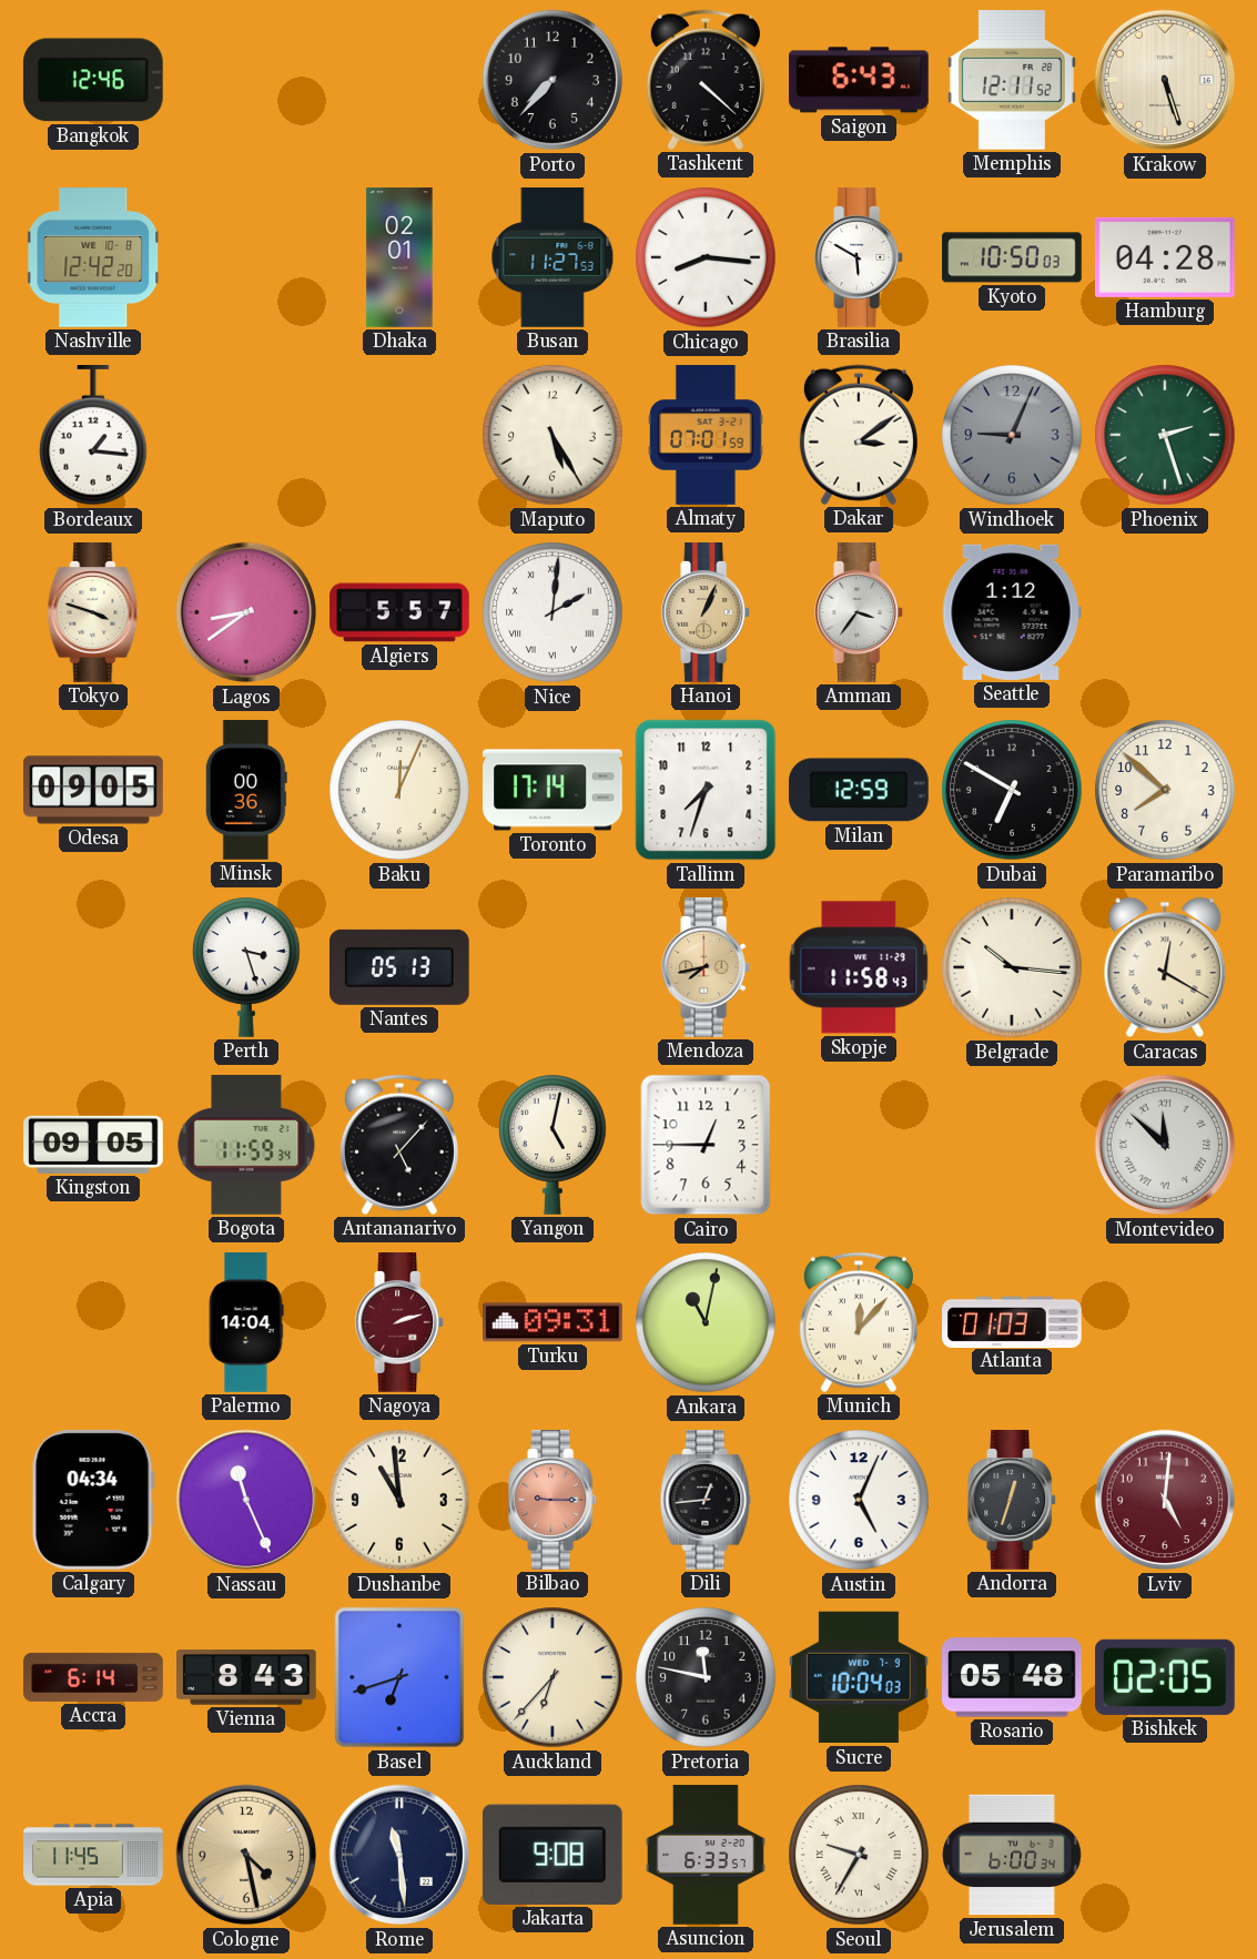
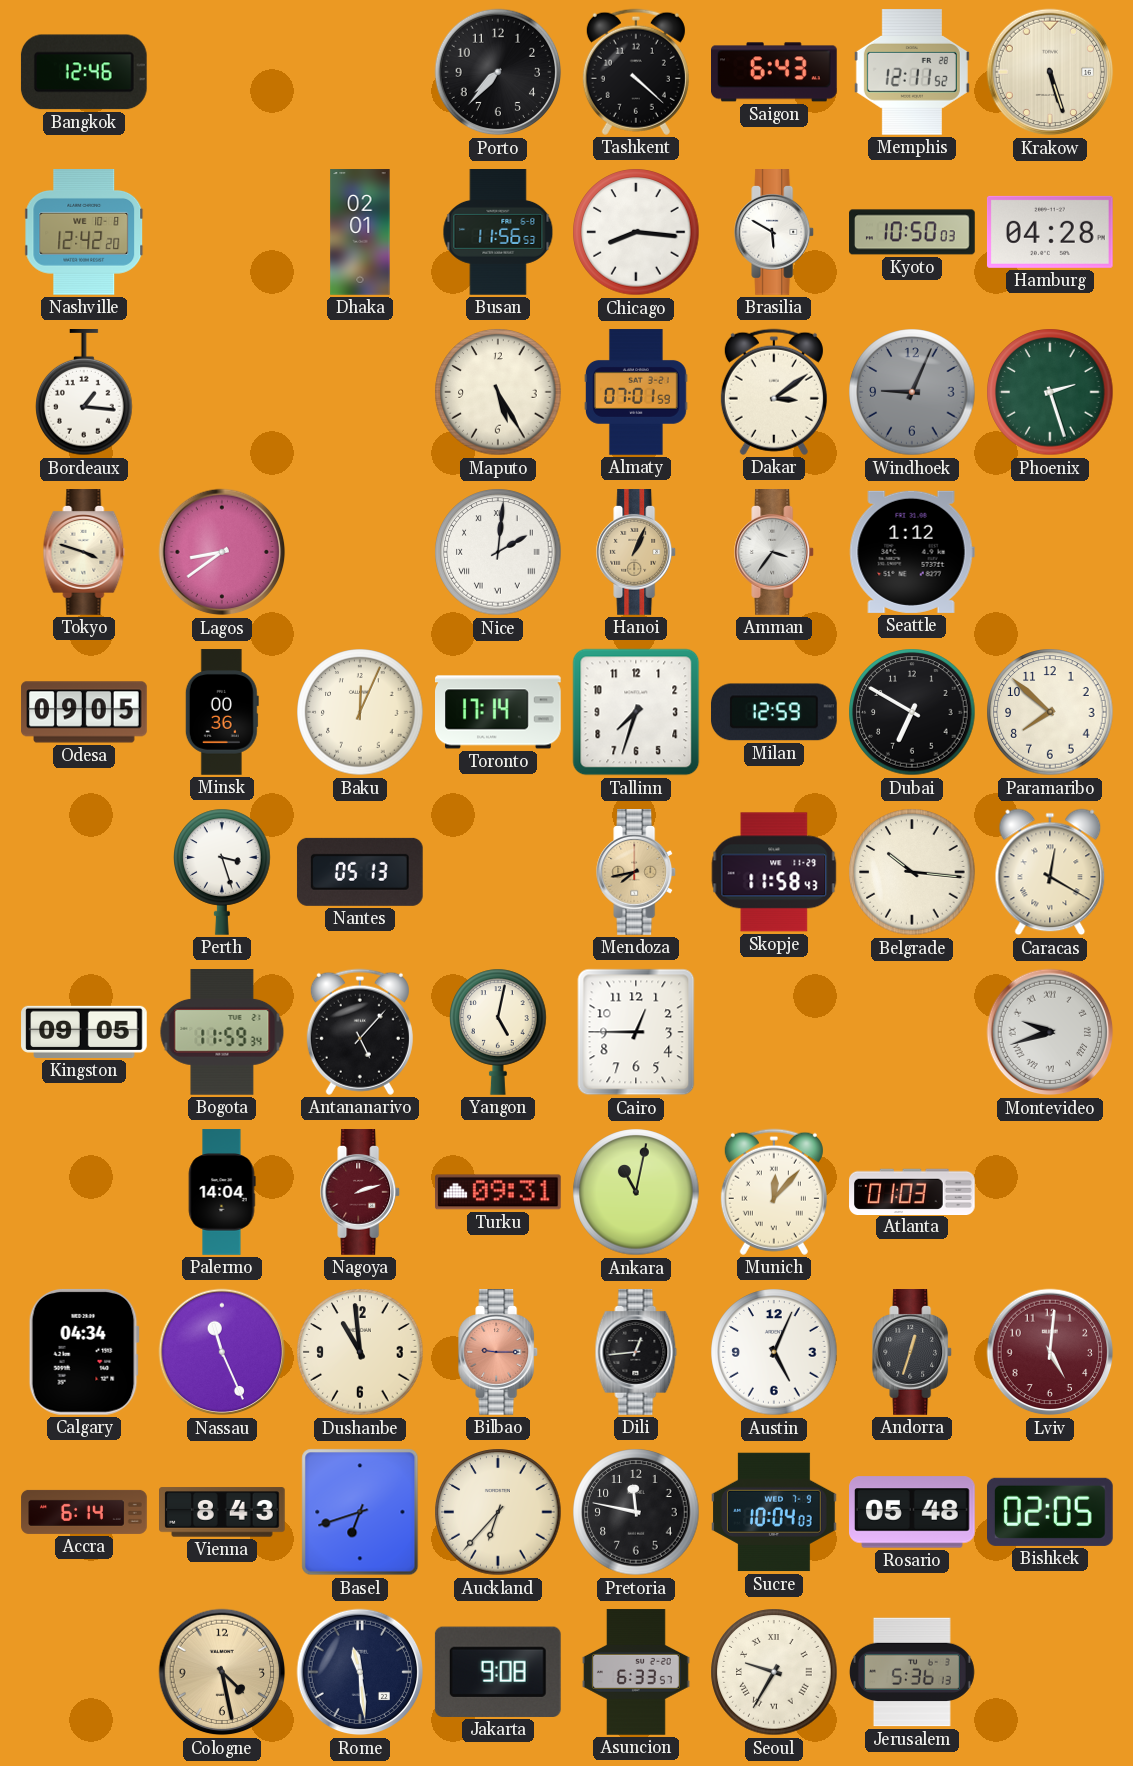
Busan: 11:27 -> 11:56 (498, 233)
Algiers: 5:57 -> none (399, 612)
Montevideo: 11:52 -> 9:42 (1050, 1032)
Apia: 11:45 -> none (93, 1855)
Jerusalem: 6:00 -> 5:36 (912, 1672)
